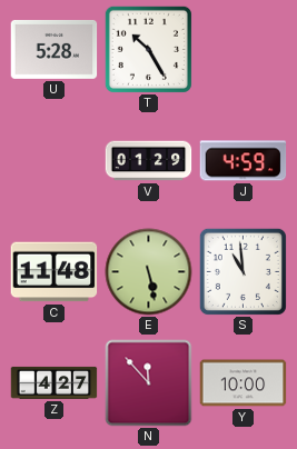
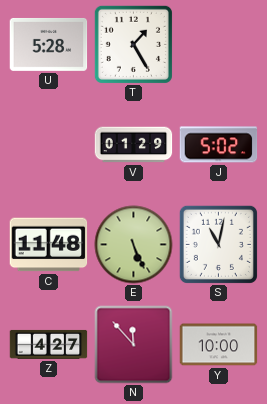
T: 10:25 -> 1:25 (133, 44)
J: 4:59 -> 5:02 (219, 145)
E: 5:28 -> 5:26 (134, 245)
S: 10:59 -> 11:02 (218, 244)
